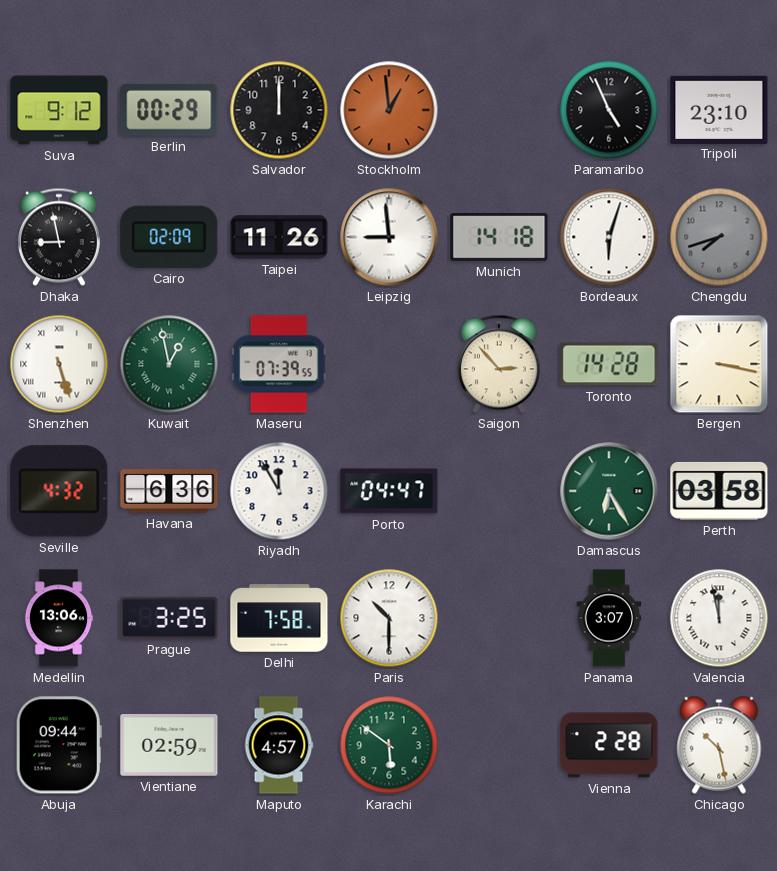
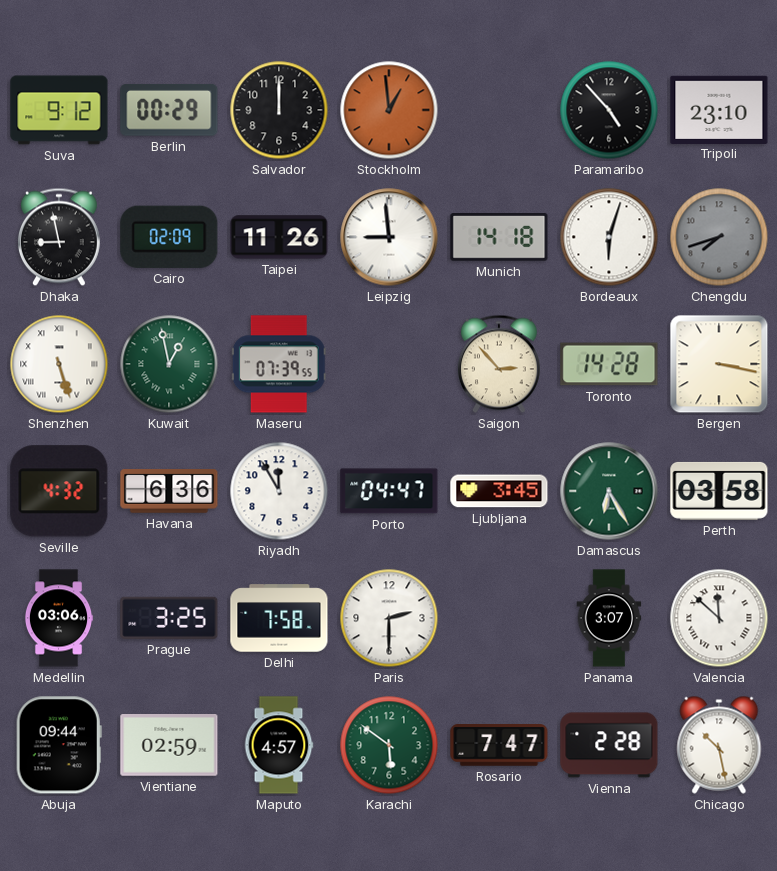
Paramaribo: 4:56 -> 4:53 (609, 110)
Ljubljana: none -> 3:45 (499, 491)
Medellin: 13:06 -> 03:06 (59, 618)
Paris: 10:30 -> 2:30 (389, 618)
Valencia: 11:58 -> 11:52 (719, 618)
Rosario: none -> 7:47 (499, 746)
